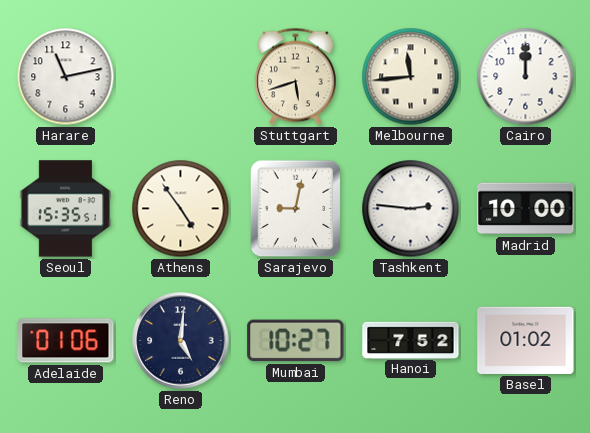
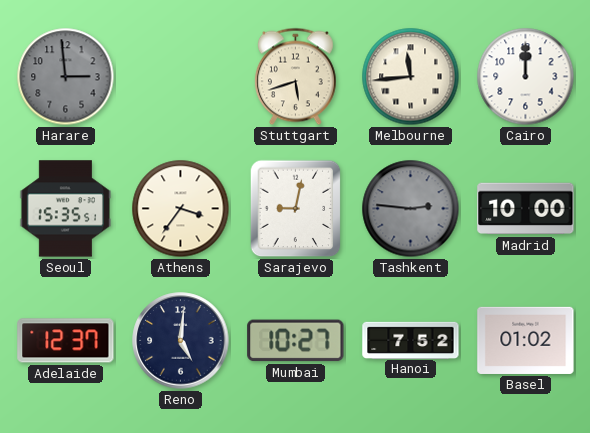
Harare: 11:13 -> 2:59 (66, 77)
Harare dial: white -> grey (66, 77)
Athens: 4:54 -> 3:36 (181, 209)
Tashkent dial: white -> grey (411, 209)
Adelaide: 01:06 -> 12:37 (66, 341)
